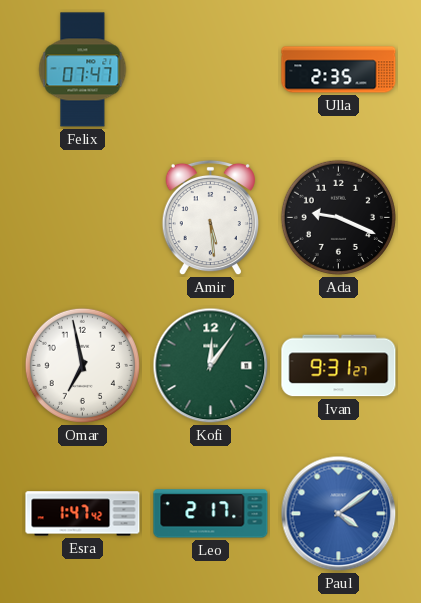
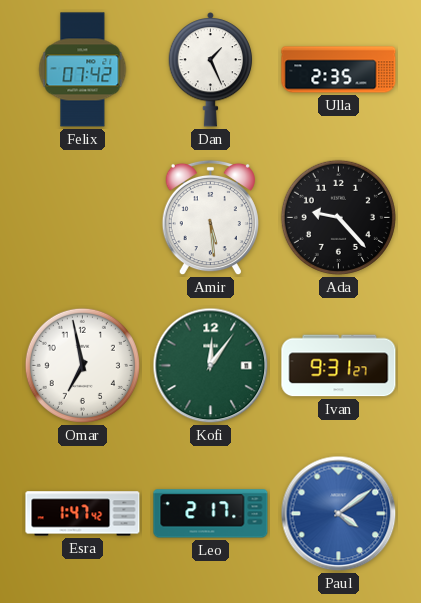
Felix: 07:47 -> 07:42 (83, 70)
Dan: none -> 1:26 (211, 70)
Ada: 9:19 -> 9:23 (338, 217)
